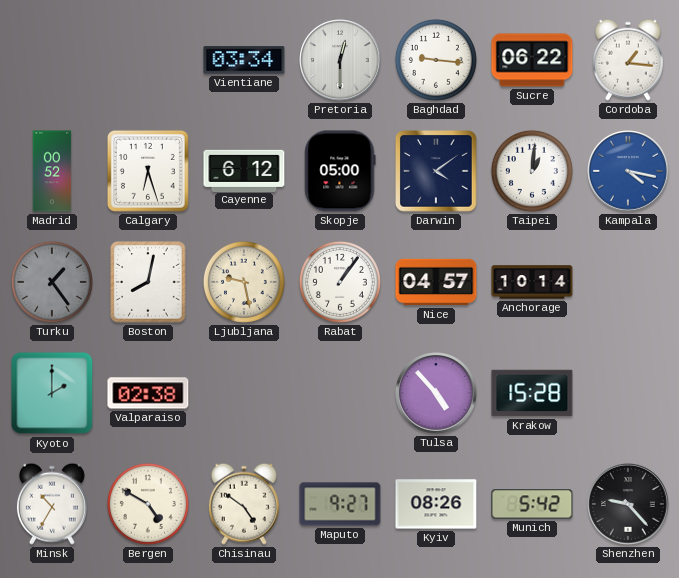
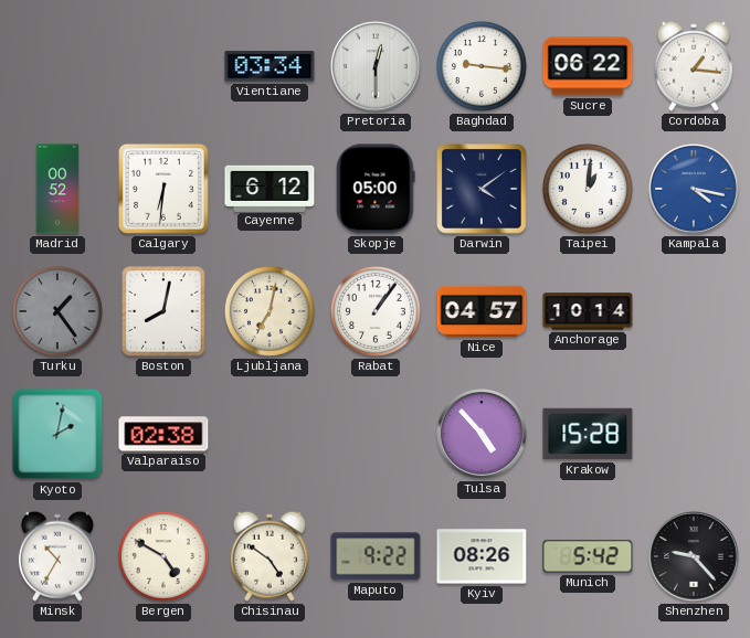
Calgary: 6:27 -> 6:31 (163, 189)
Ljubljana: 9:28 -> 7:02 (270, 311)
Kyoto: 2:00 -> 2:02 (57, 434)
Maputo: 9:27 -> 9:22 (376, 556)
